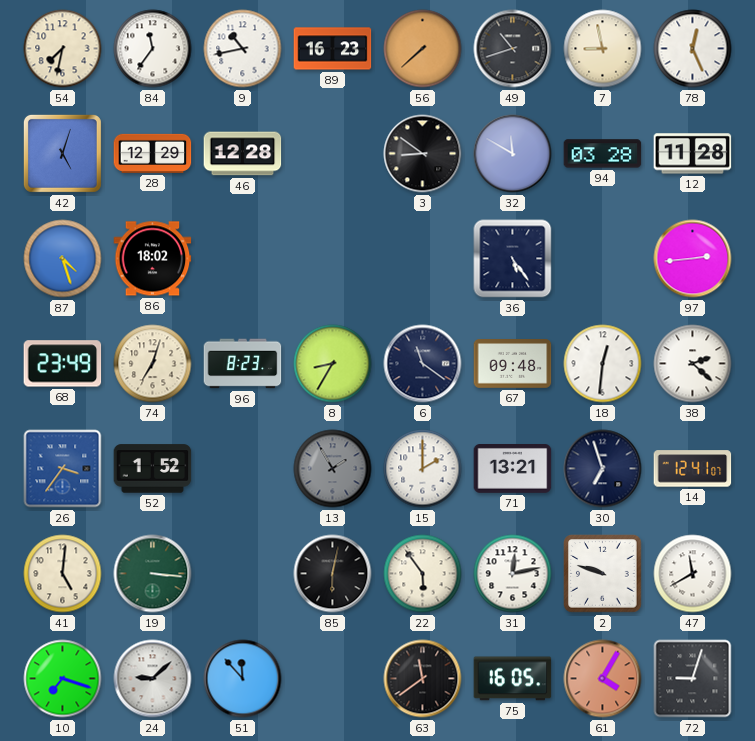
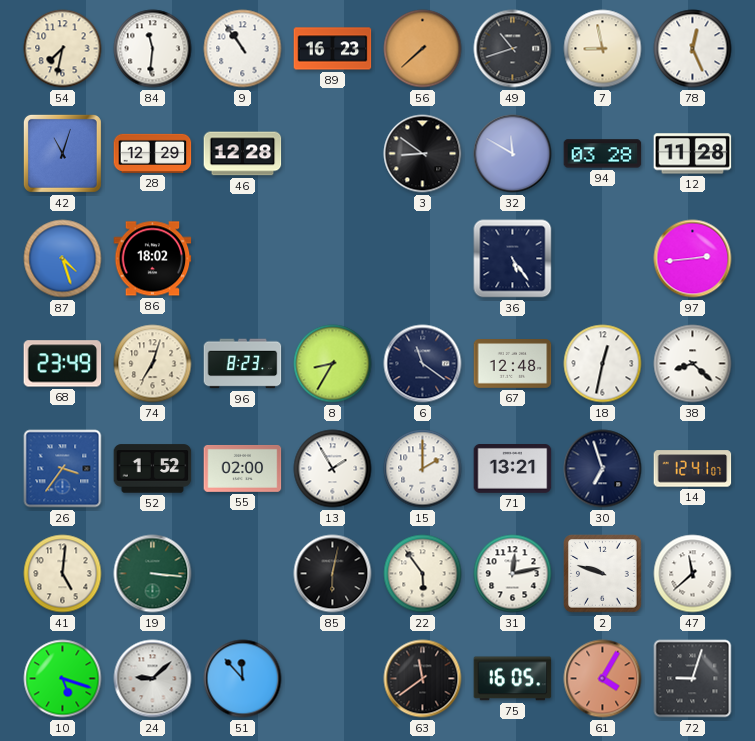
84: 11:36 -> 11:31 (153, 49)
9: 10:43 -> 10:54 (243, 49)
42: 5:03 -> 11:03 (62, 153)
67: 09:48 -> 12:48 (513, 364)
18: 12:31 -> 12:32 (603, 364)
38: 2:22 -> 8:22 (693, 364)
55: none -> 02:00 (243, 468)
13 dial: grey -> white (333, 469)
47: 11:40 -> 11:38 (693, 574)
10: 7:18 -> 5:18 (63, 679)
